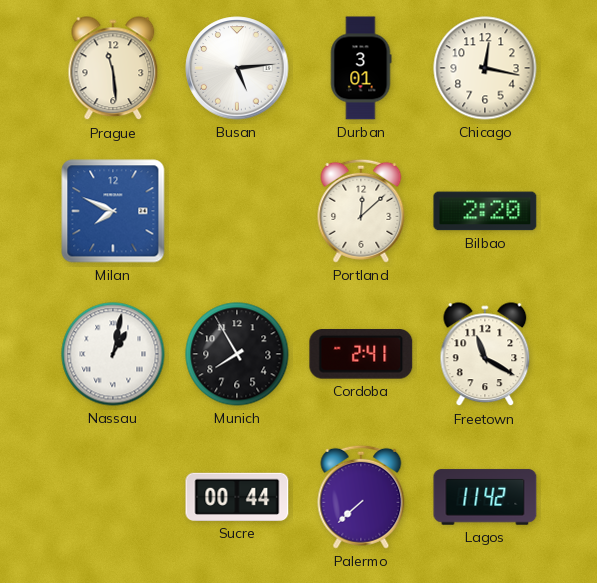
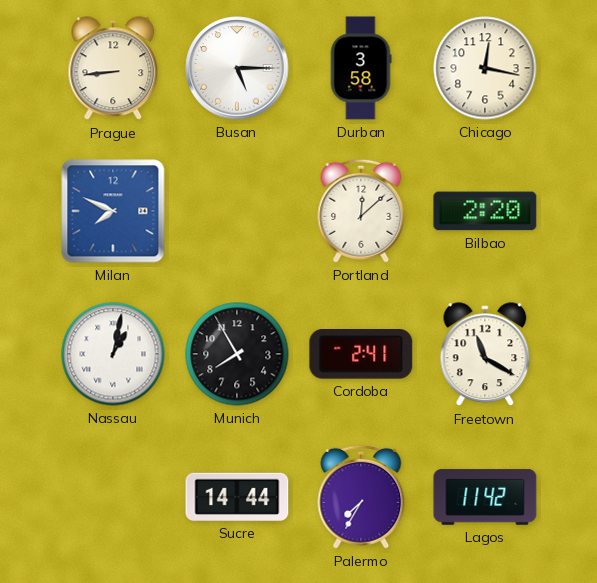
Prague: 11:29 -> 8:44 (113, 69)
Busan: 5:14 -> 5:15 (237, 68)
Durban: 3:01 -> 3:58 (361, 68)
Sucre: 00:44 -> 14:44 (237, 497)
Palermo: 7:38 -> 7:35 (361, 497)
